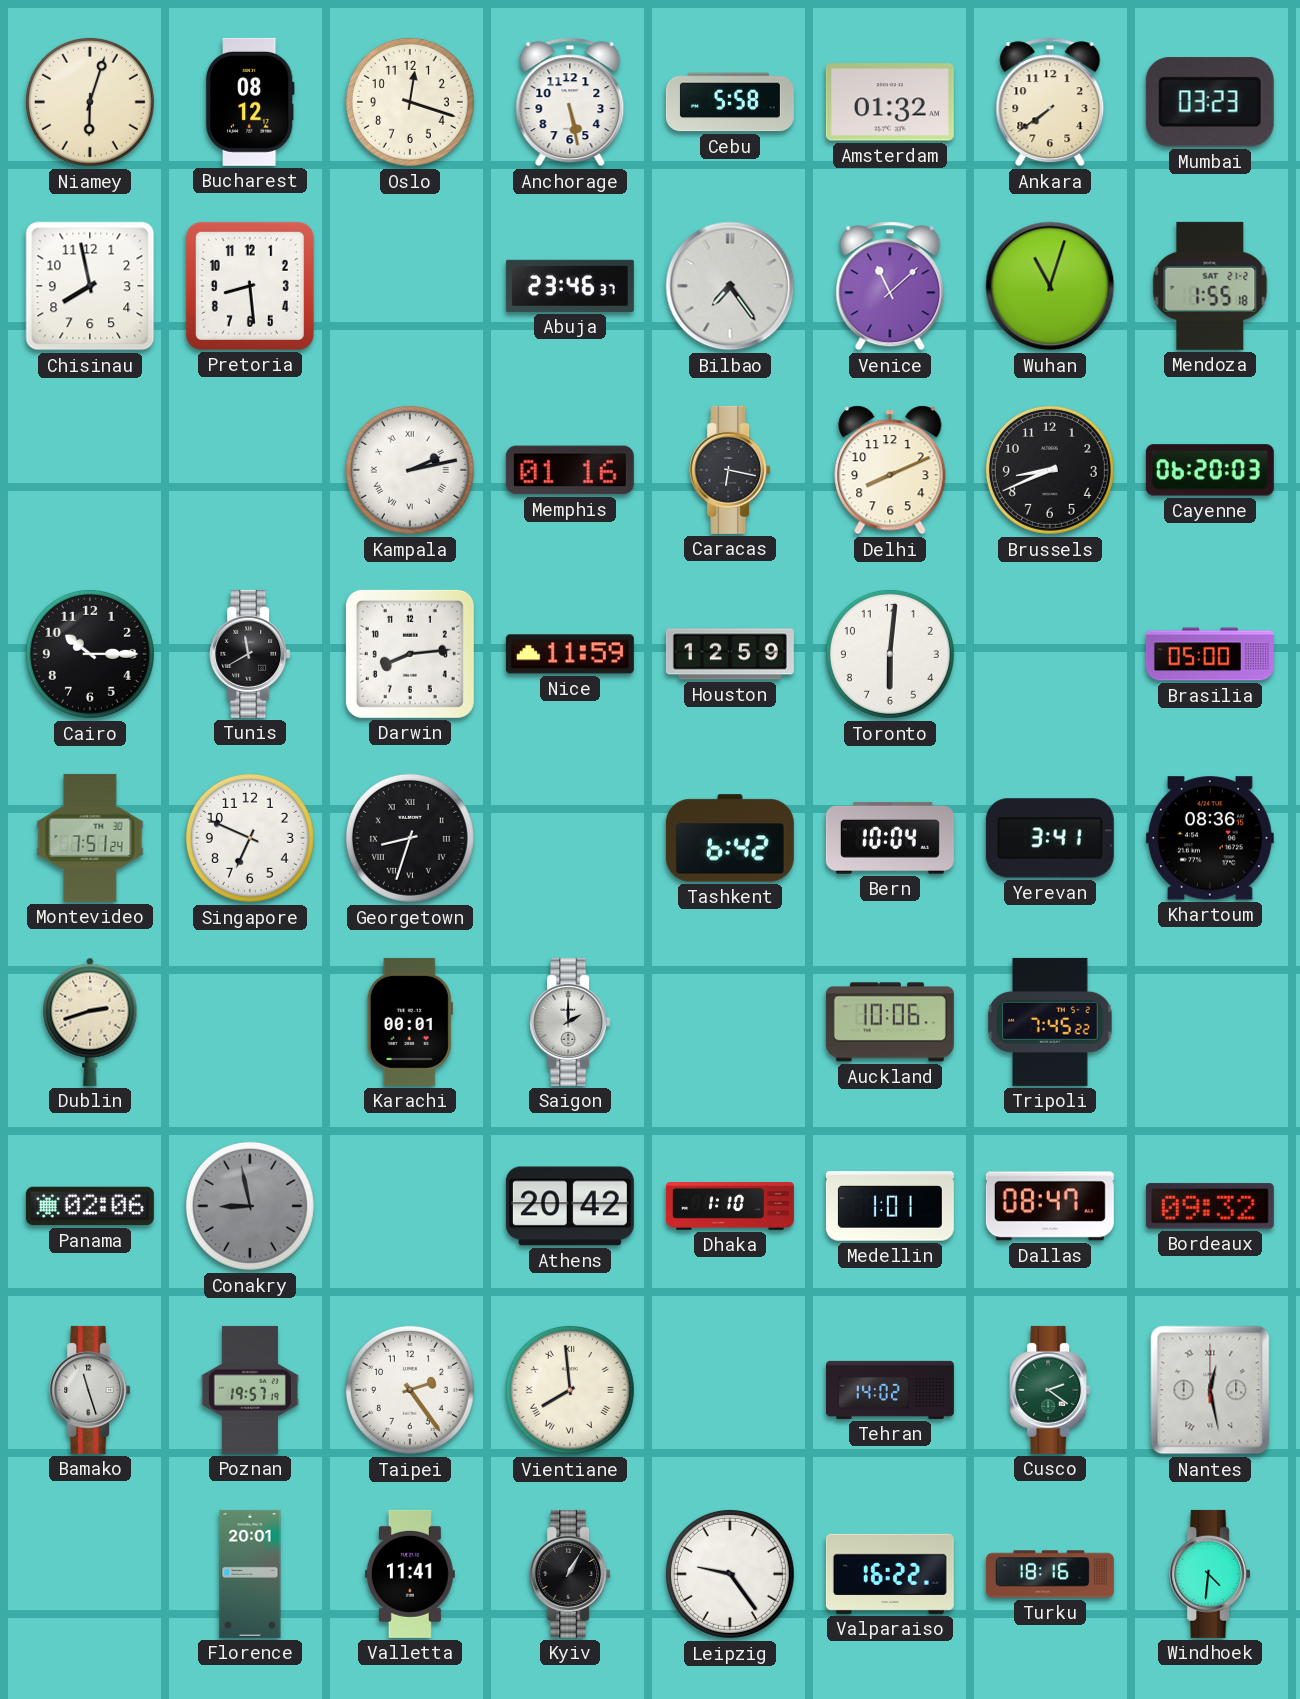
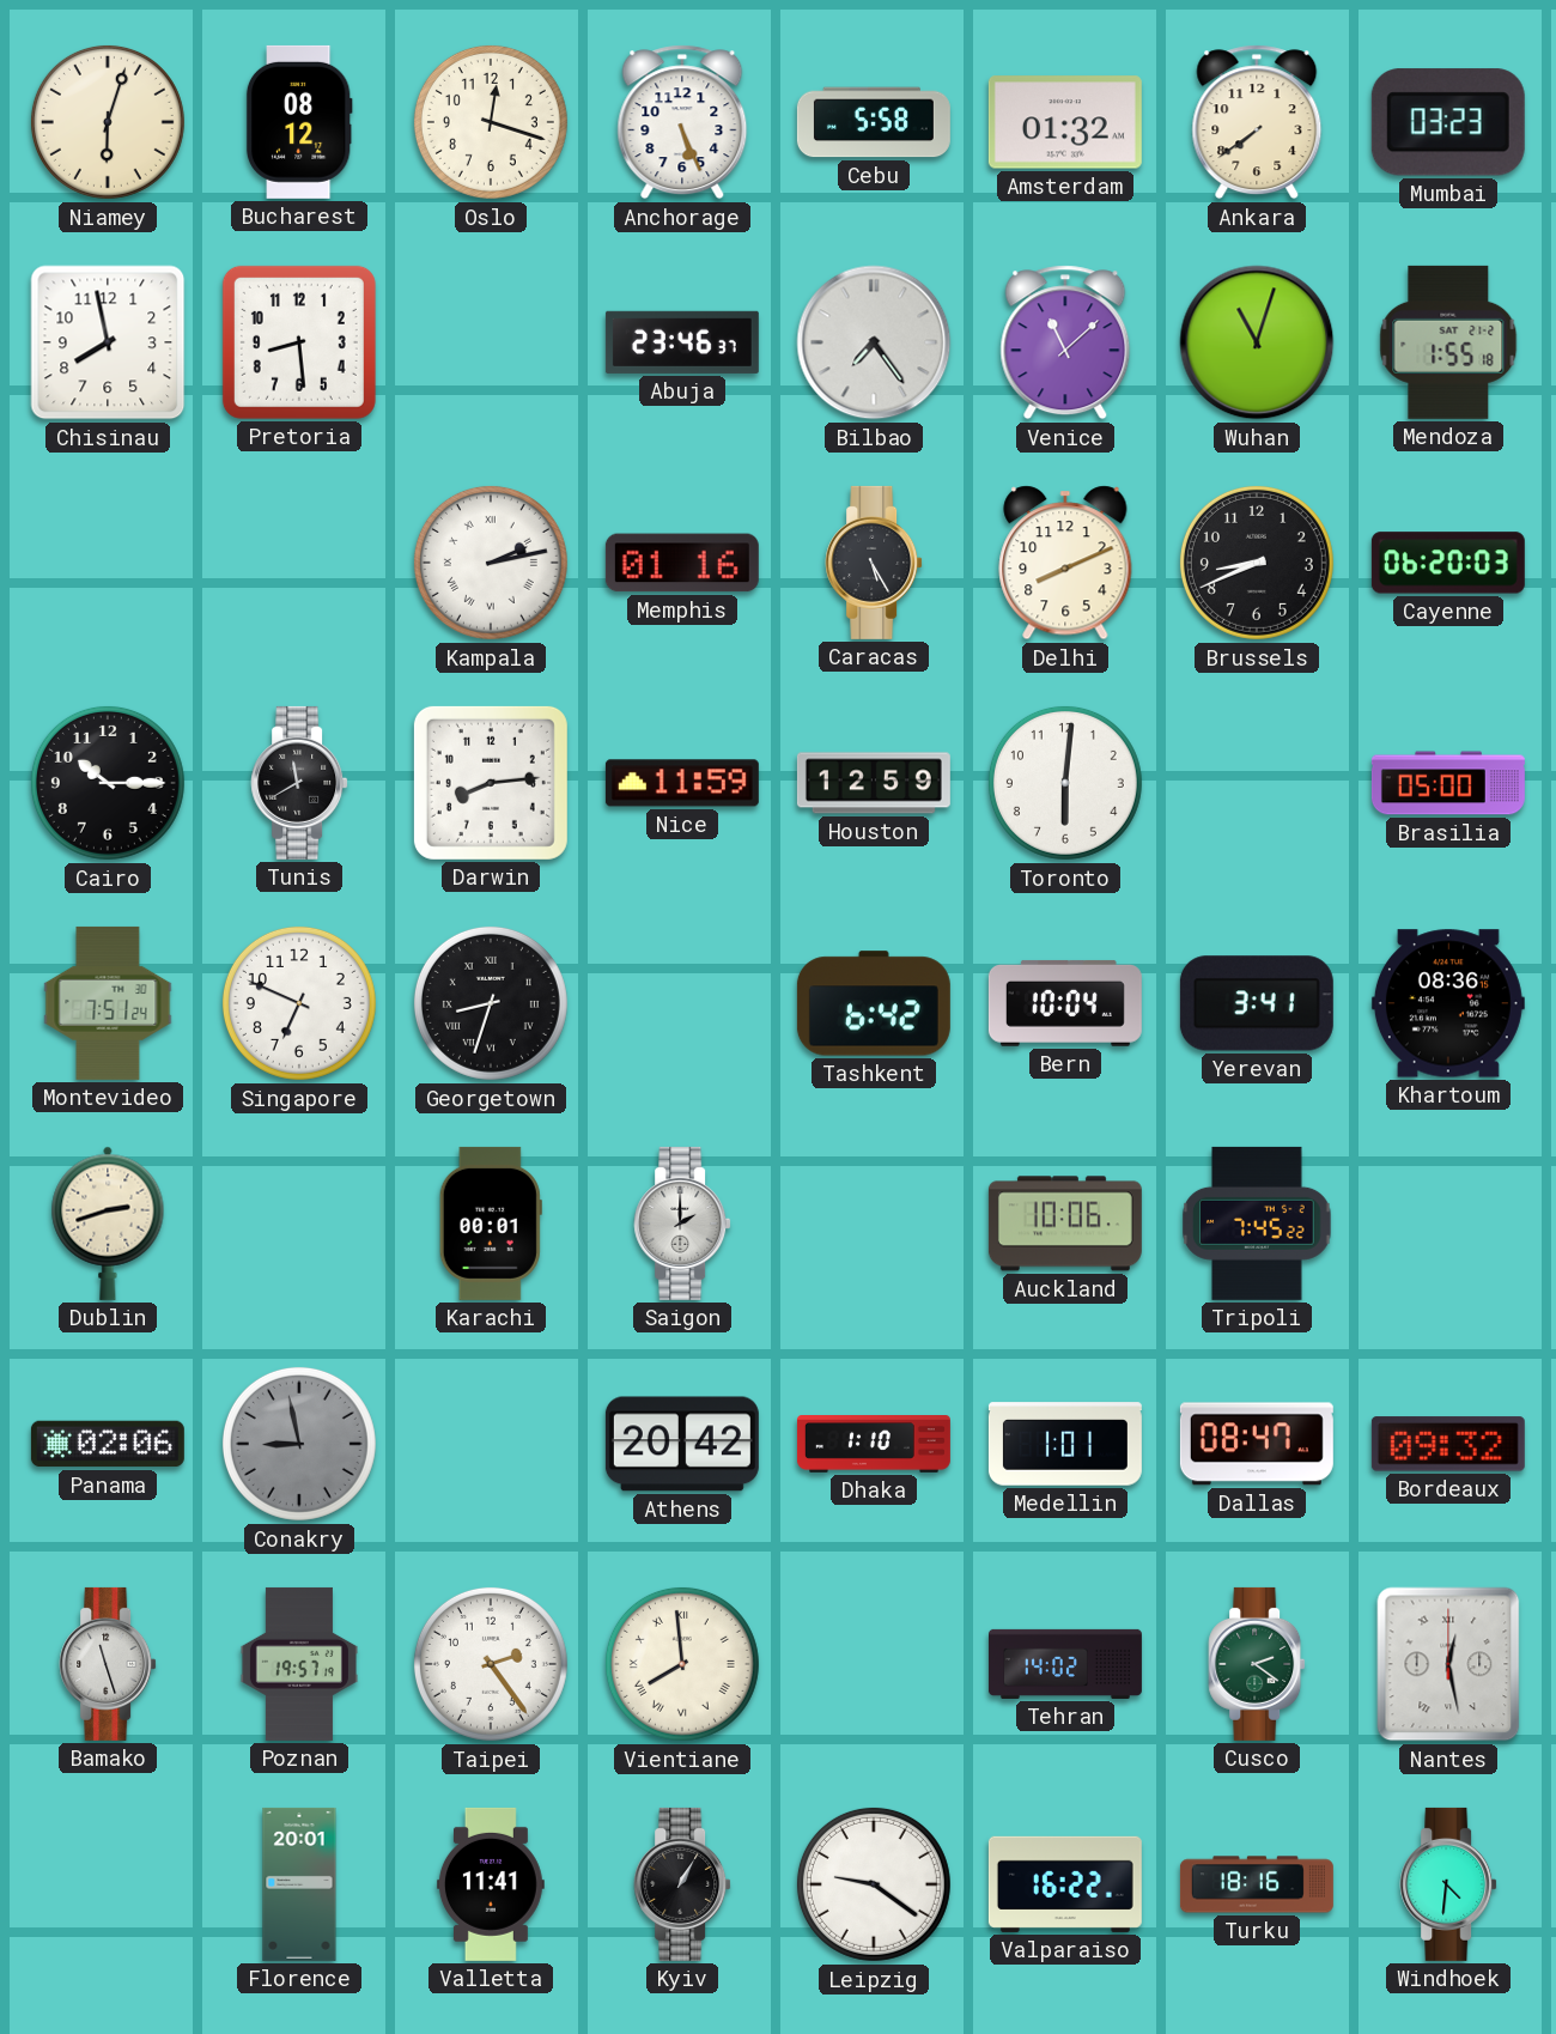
Anchorage: 5:28 -> 5:26 (682, 122)
Caracas: 6:17 -> 5:25 (874, 563)
Leipzig: 9:24 -> 9:21 (874, 1884)
